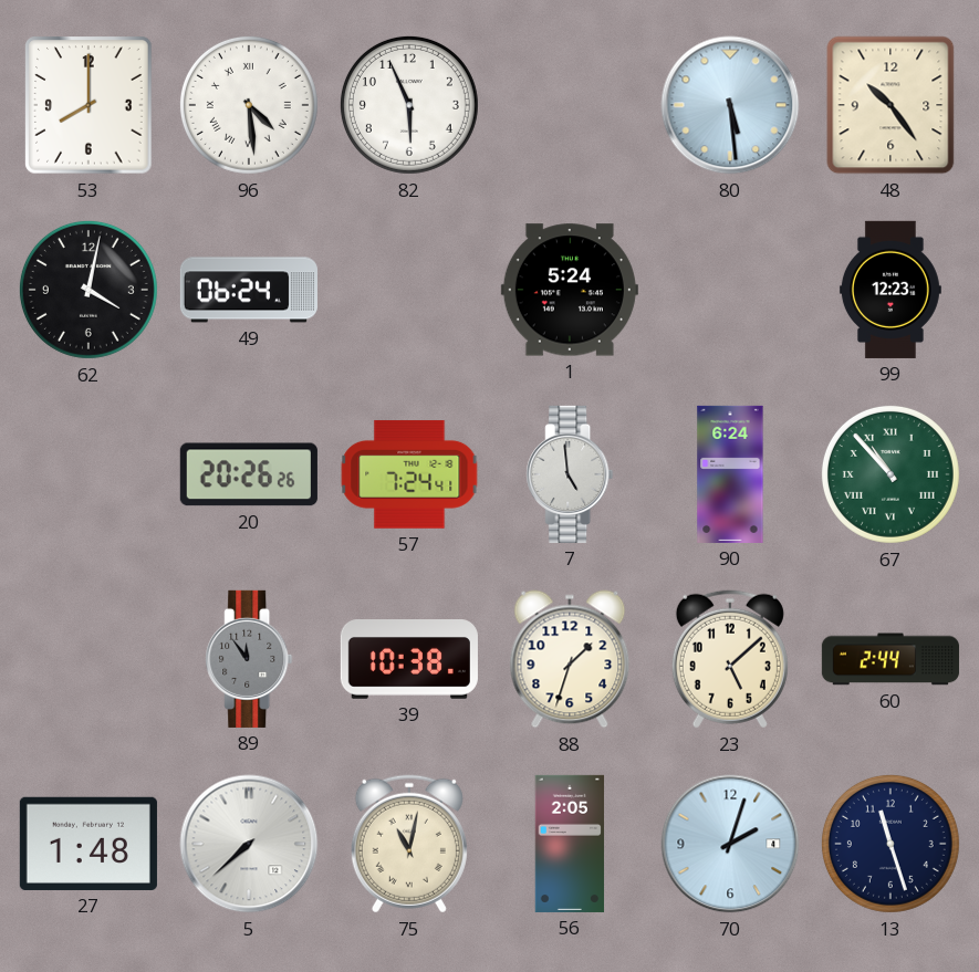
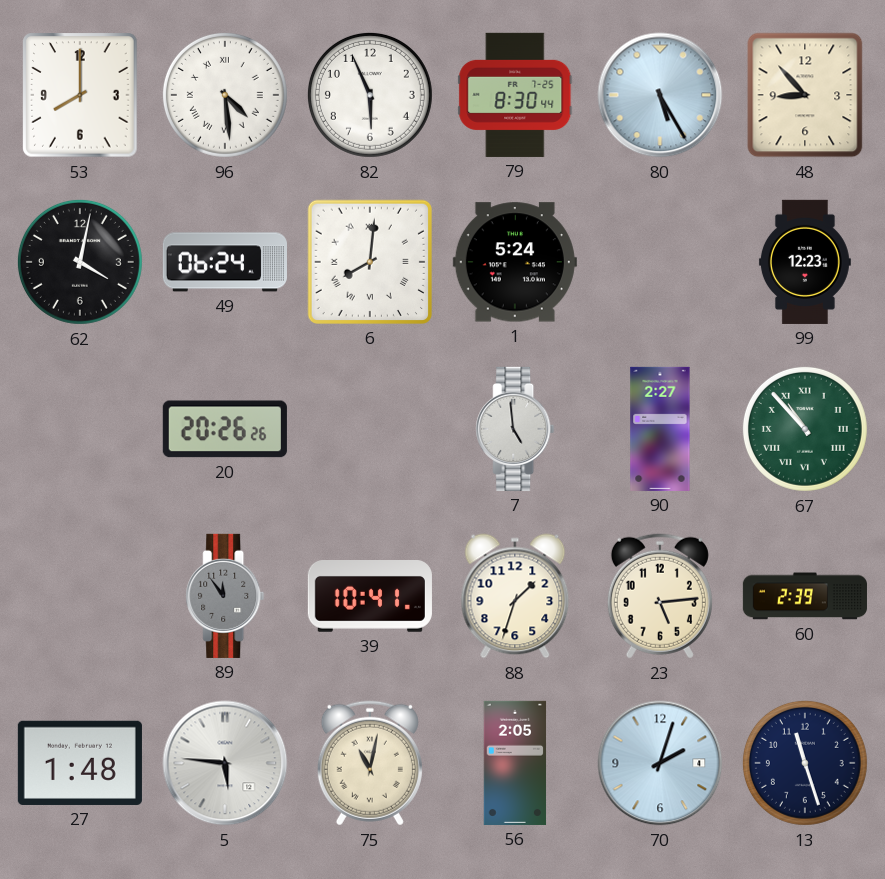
79: none -> 8:30 (515, 95)
80: 5:29 -> 5:25 (660, 95)
48: 10:24 -> 8:53 (805, 95)
6: none -> 8:01 (370, 262)
57: 7:24 -> none (409, 474)
90: 6:24 -> 2:27 (660, 429)
39: 10:38 -> 10:41 (370, 597)
23: 5:08 -> 5:14 (660, 596)
60: 2:44 -> 2:39 (805, 596)
5: 7:38 -> 5:46 (225, 763)
